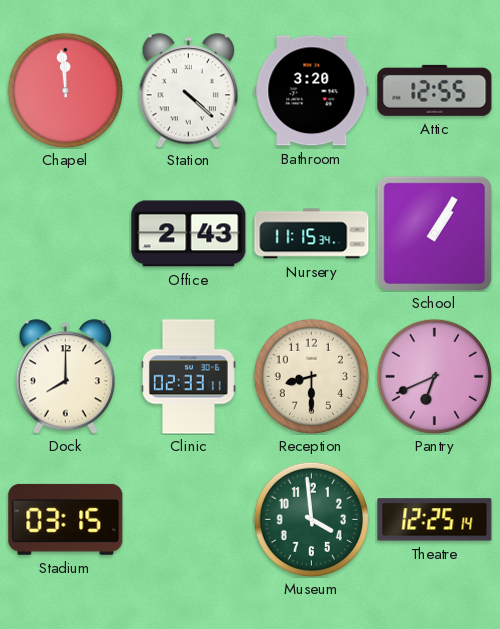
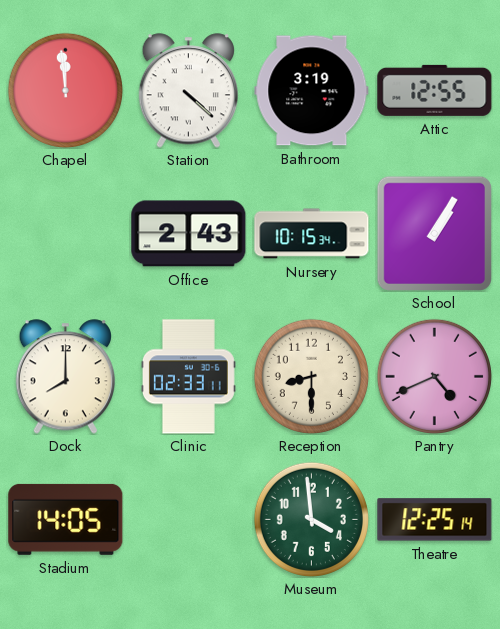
Bathroom: 3:20 -> 3:19 (312, 91)
Nursery: 11:15 -> 10:15 (312, 234)
Pantry: 6:41 -> 4:41 (434, 376)
Stadium: 03:15 -> 14:05 (66, 519)
